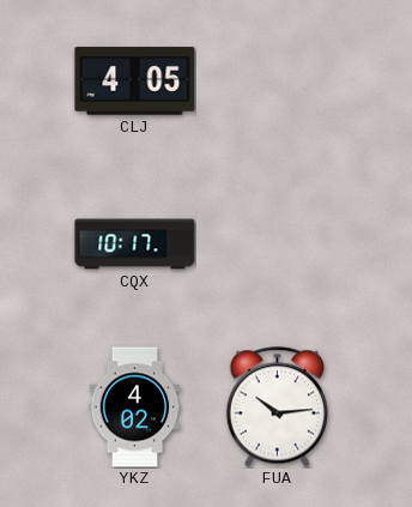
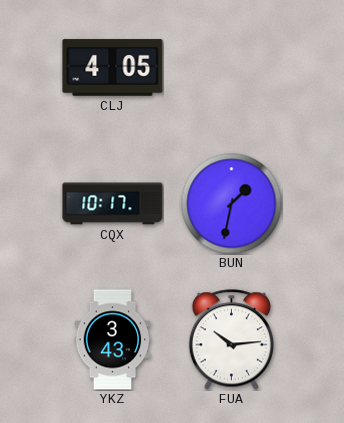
BUN: none -> 1:32 (232, 204)
YKZ: 4:02 -> 3:43 (113, 340)
